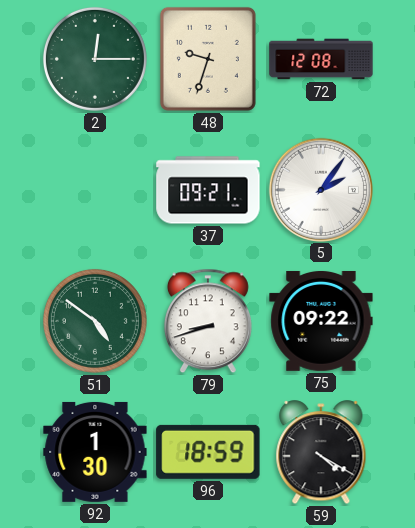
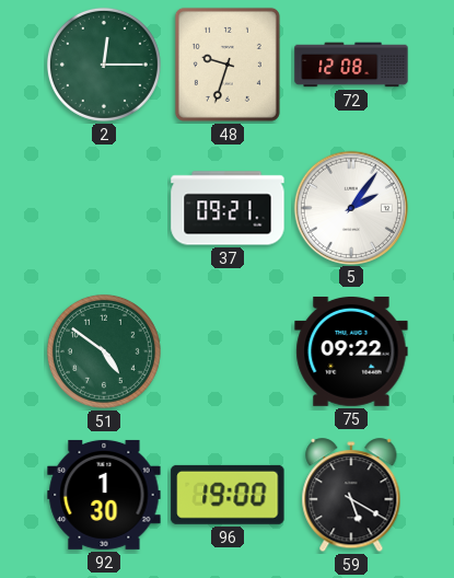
79: 8:42 -> none (208, 321)
96: 18:59 -> 19:00 (228, 495)
59: 4:20 -> 5:20 (351, 496)
